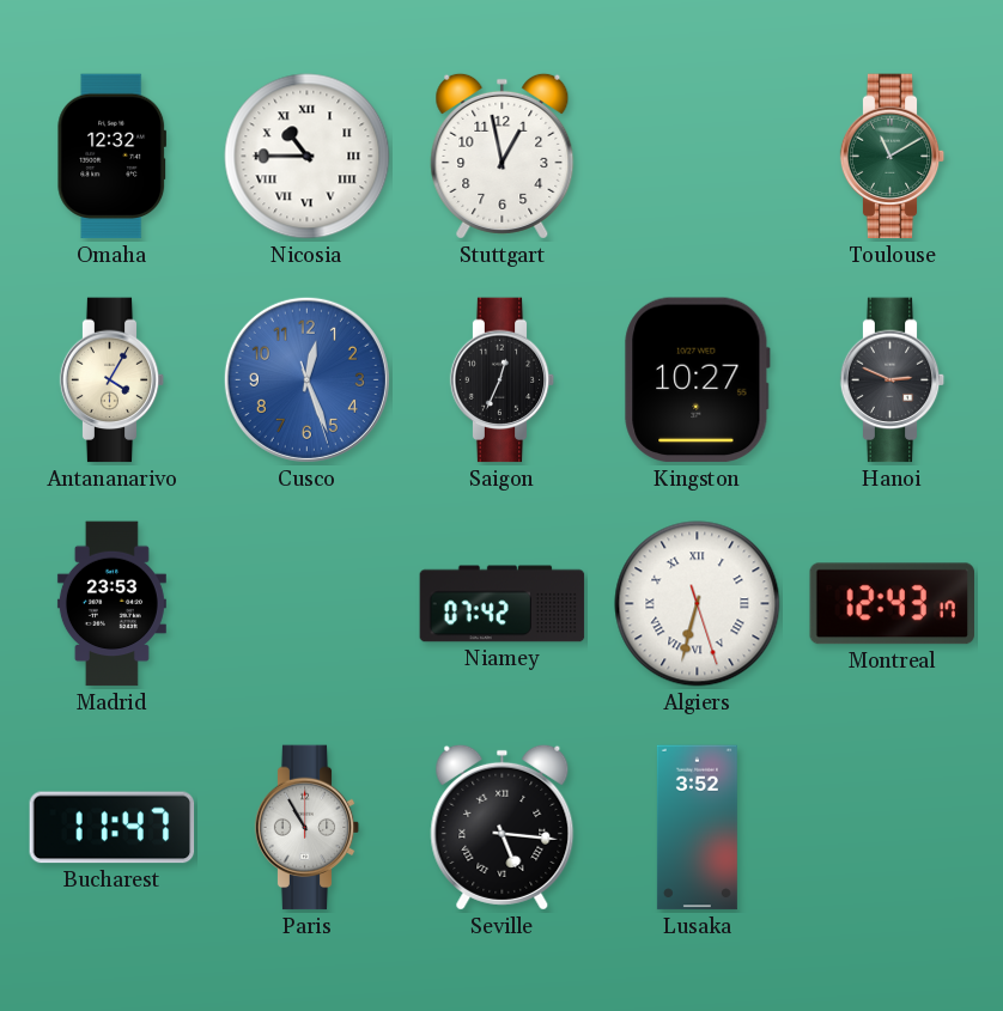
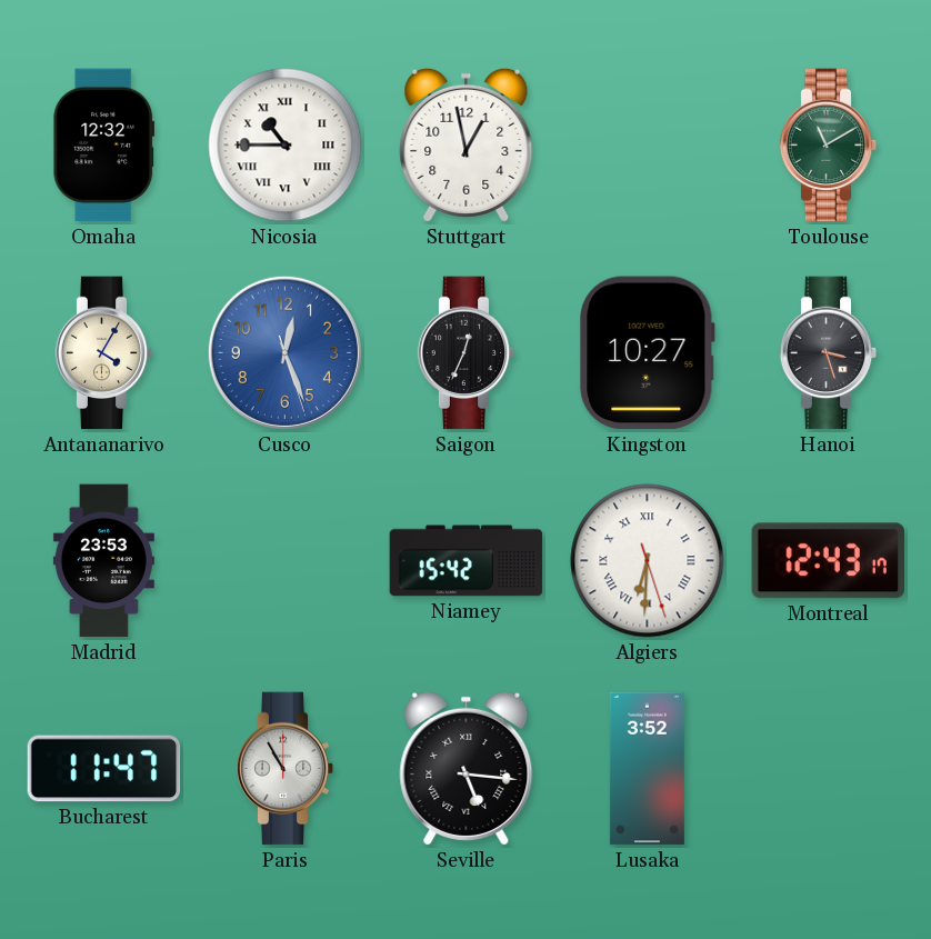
Hanoi: 2:49 -> 3:27 (829, 353)
Niamey: 07:42 -> 15:42 (467, 561)
Algiers: 6:32 -> 6:30 (648, 561)
